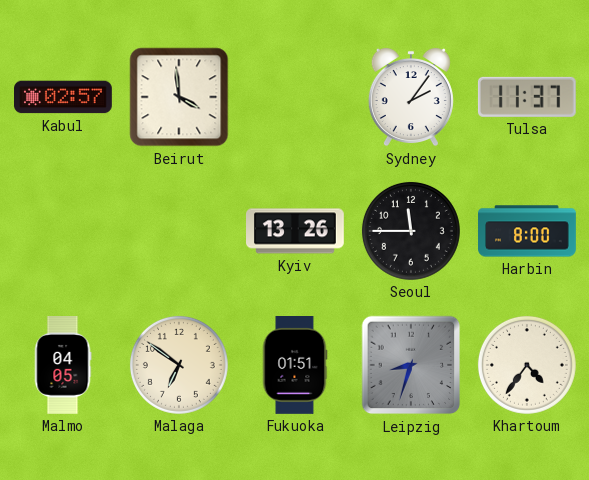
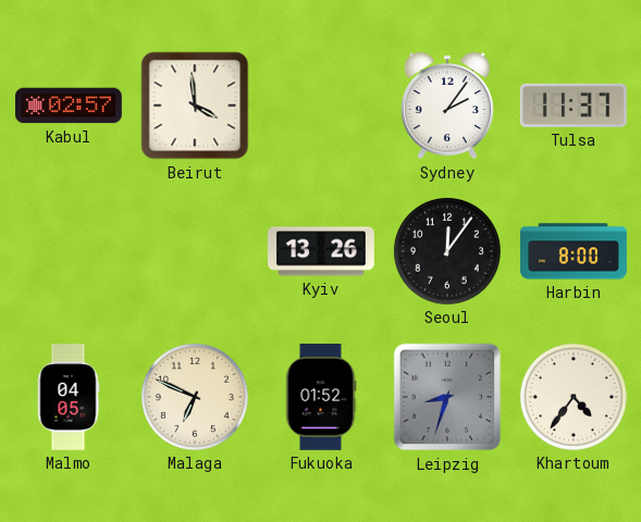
Seoul: 11:45 -> 12:06 (447, 251)
Malaga: 6:51 -> 6:49 (195, 397)
Fukuoka: 01:51 -> 01:52 (321, 398)
